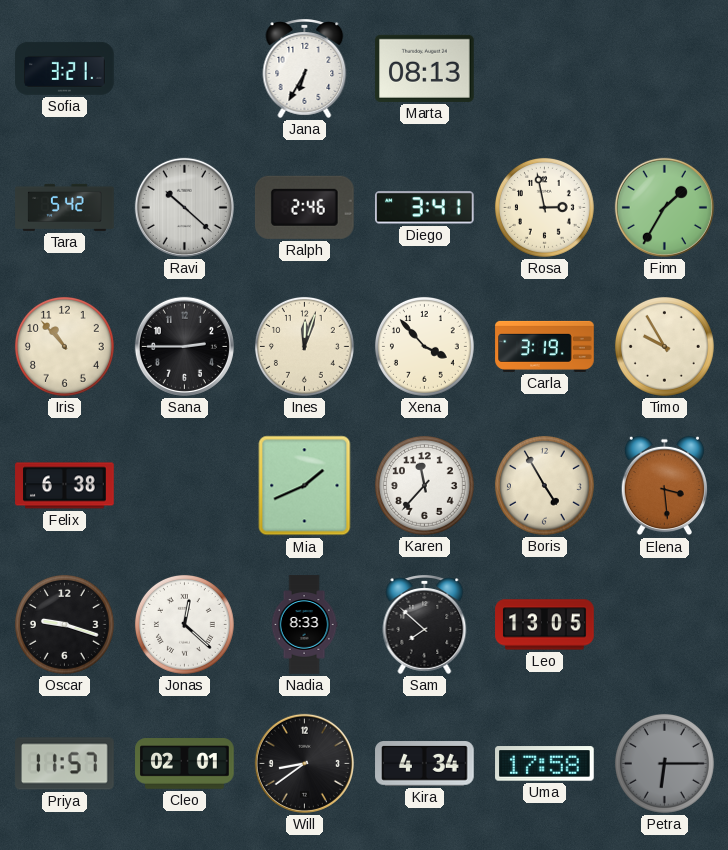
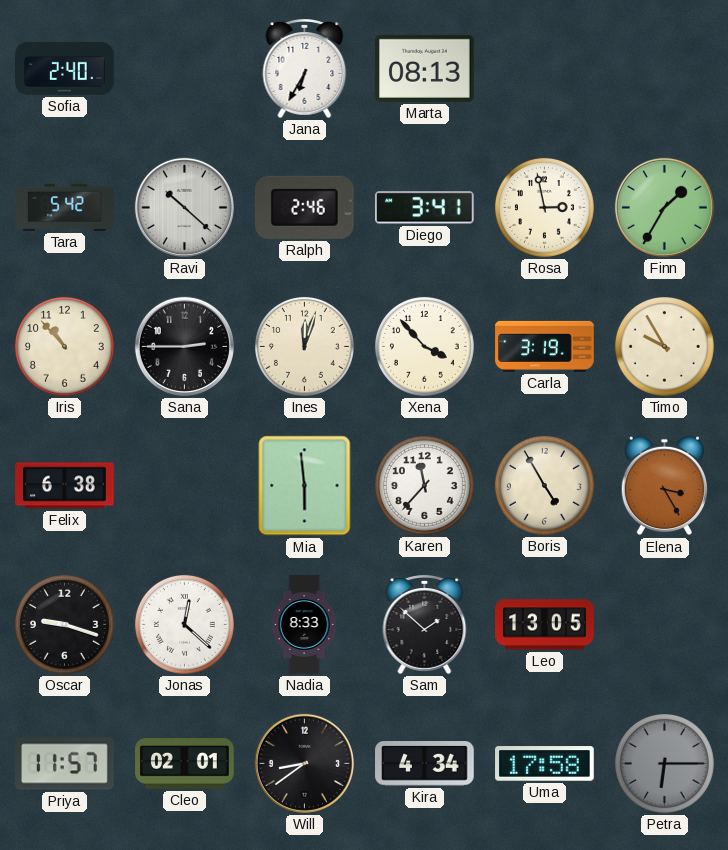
Sofia: 3:21 -> 2:40 (65, 68)
Mia: 1:41 -> 5:59 (305, 486)
Elena: 3:29 -> 3:25 (664, 486)
Sam: 7:52 -> 1:52 (425, 624)
